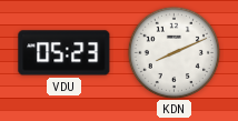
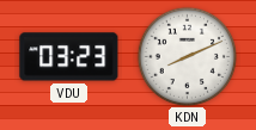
VDU: 05:23 -> 03:23 (69, 57)
